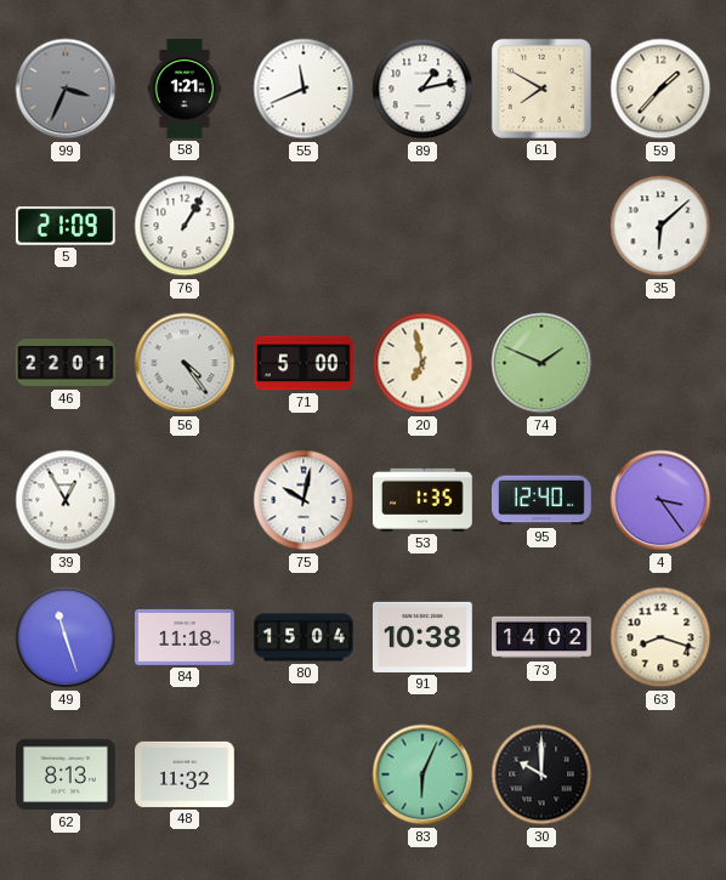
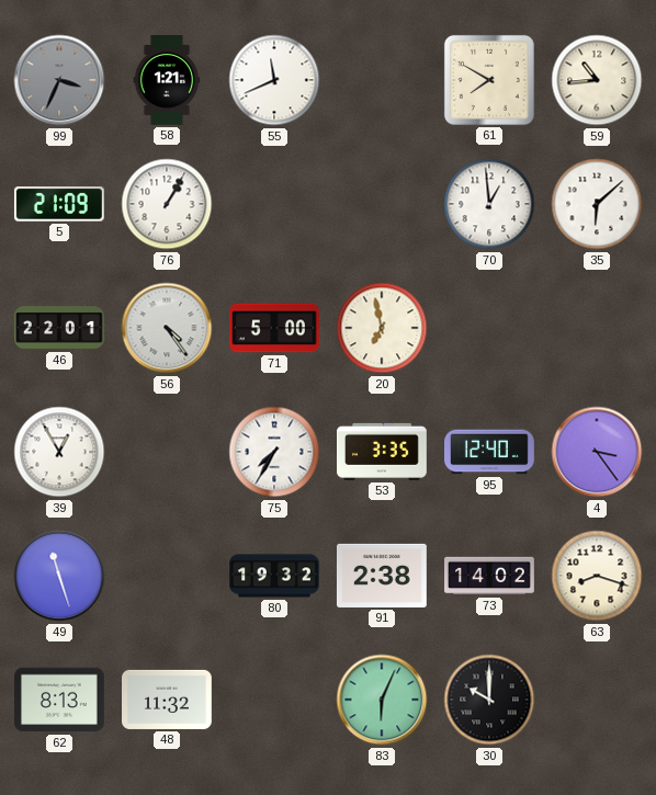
89: 1:13 -> none (422, 89)
59: 1:37 -> 10:44 (597, 80)
70: none -> 12:59 (489, 204)
74: 1:49 -> none (541, 363)
75: 10:02 -> 7:35 (274, 452)
53: 1:35 -> 3:35 (383, 452)
84: 11:18 -> none (186, 637)
80: 15:04 -> 19:32 (275, 576)
91: 10:38 -> 2:38 (382, 576)
